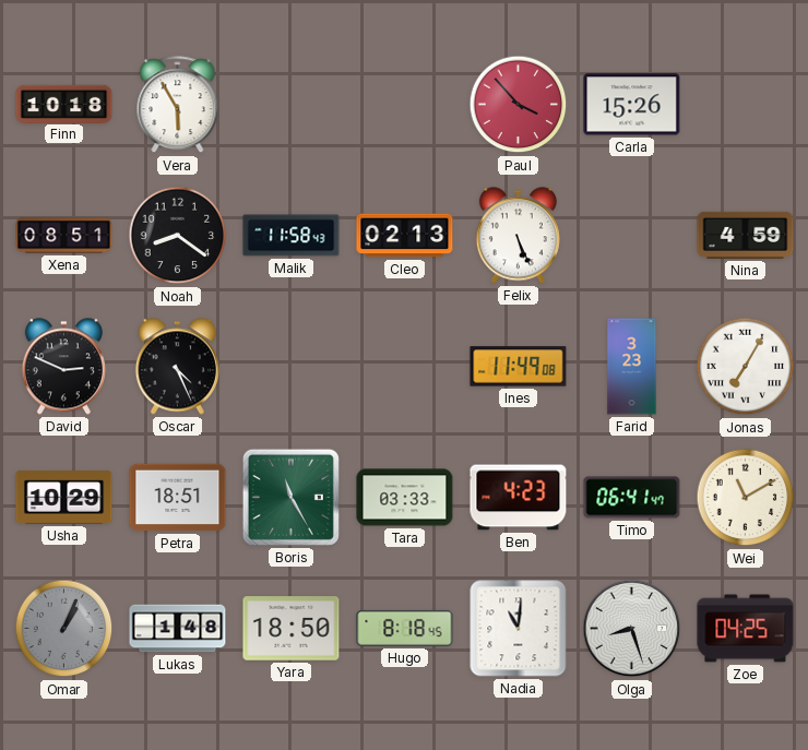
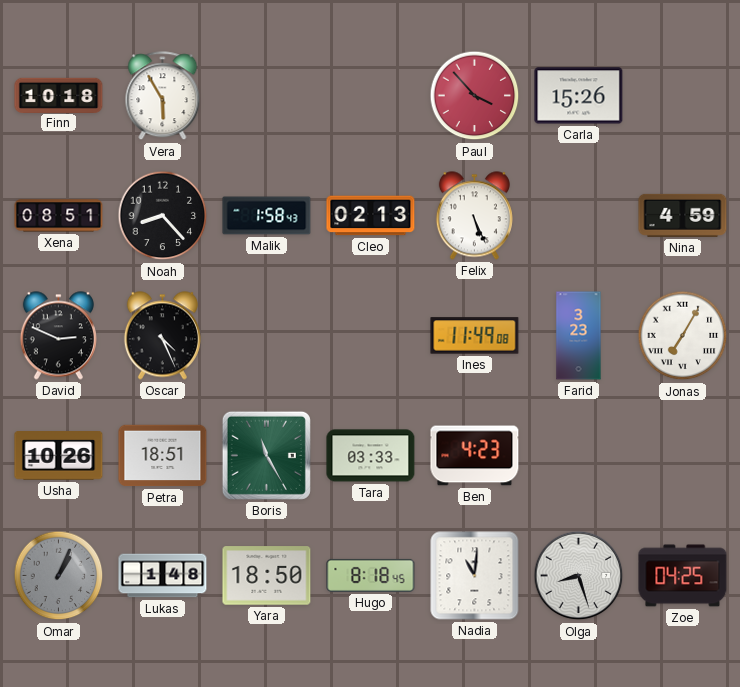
Noah: 8:21 -> 8:23 (163, 216)
Malik: 11:58 -> 1:58 (267, 216)
Usha: 10:29 -> 10:26 (59, 456)
Timo: 06:41 -> none (632, 498)
Wei: 11:10 -> none (746, 498)
